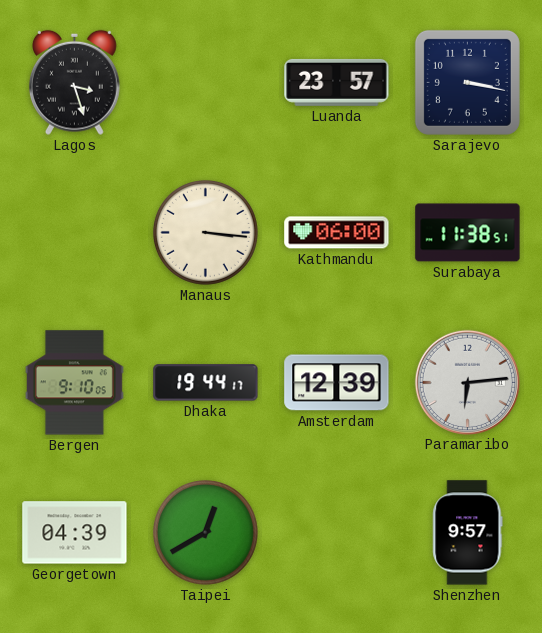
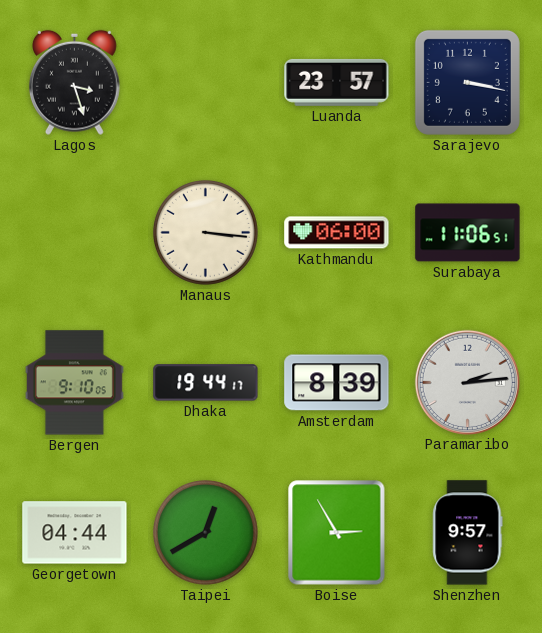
Surabaya: 11:38 -> 11:06 (468, 233)
Amsterdam: 12:39 -> 8:39 (337, 383)
Paramaribo: 6:14 -> 2:14 (467, 382)
Georgetown: 04:39 -> 04:44 (75, 533)
Boise: none -> 2:55 (337, 533)
